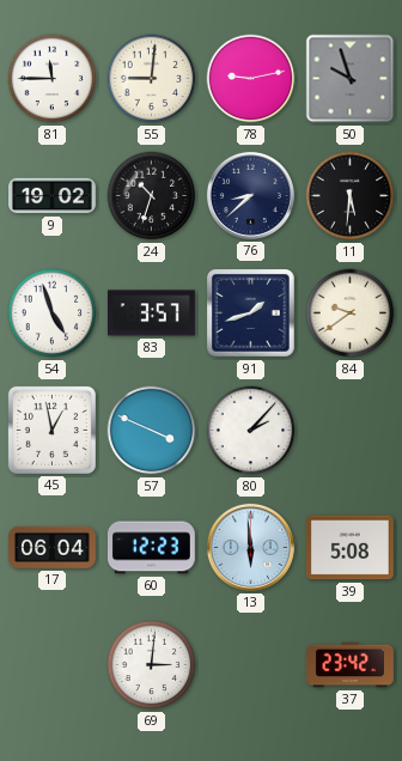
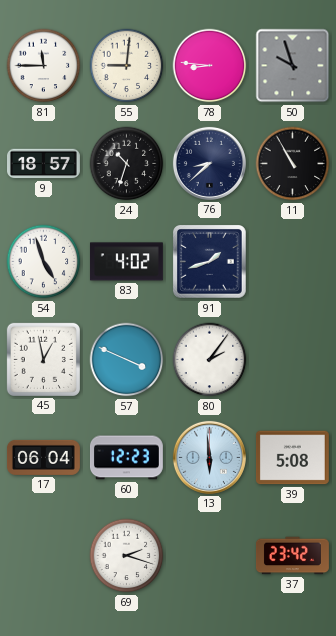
78: 9:13 -> 8:46 (210, 66)
9: 19:02 -> 18:57 (44, 164)
11: 5:31 -> 10:55 (293, 164)
83: 3:57 -> 4:02 (126, 262)
84: 9:39 -> none (351, 313)
80: 2:07 -> 2:06 (210, 360)
69: 3:01 -> 2:18 (127, 556)
